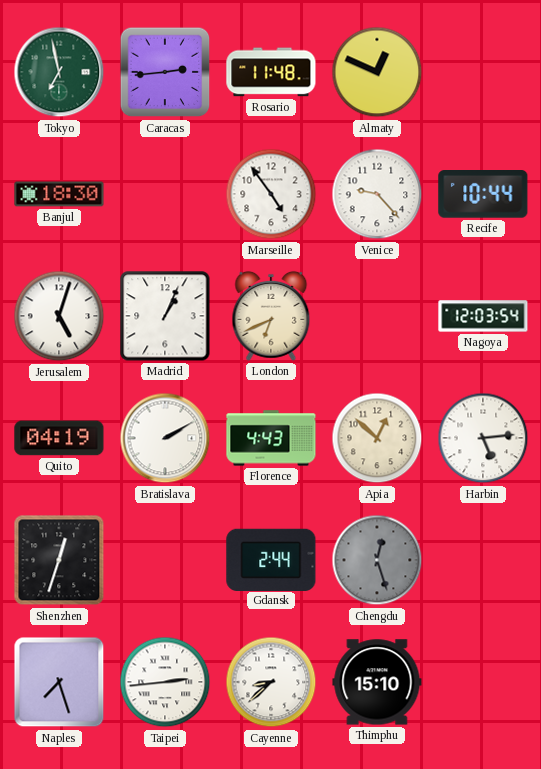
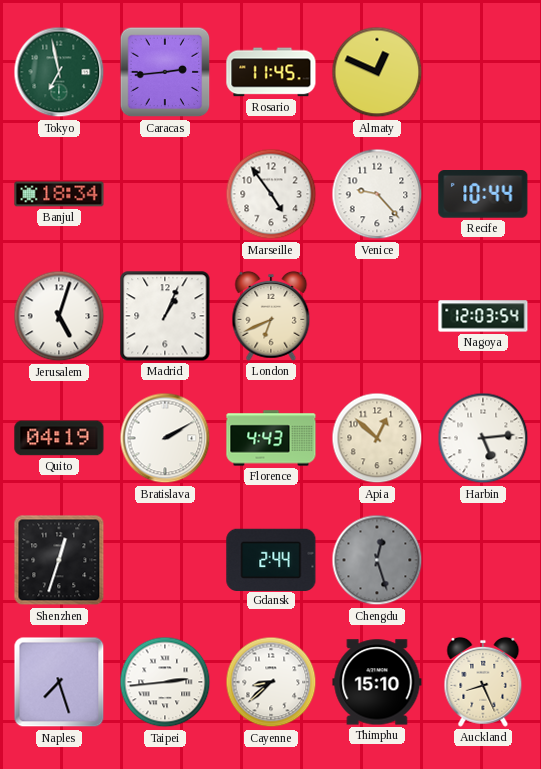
Rosario: 11:48 -> 11:45 (271, 72)
Banjul: 18:30 -> 18:34 (59, 194)
Auckland: none -> 8:26 (483, 682)
